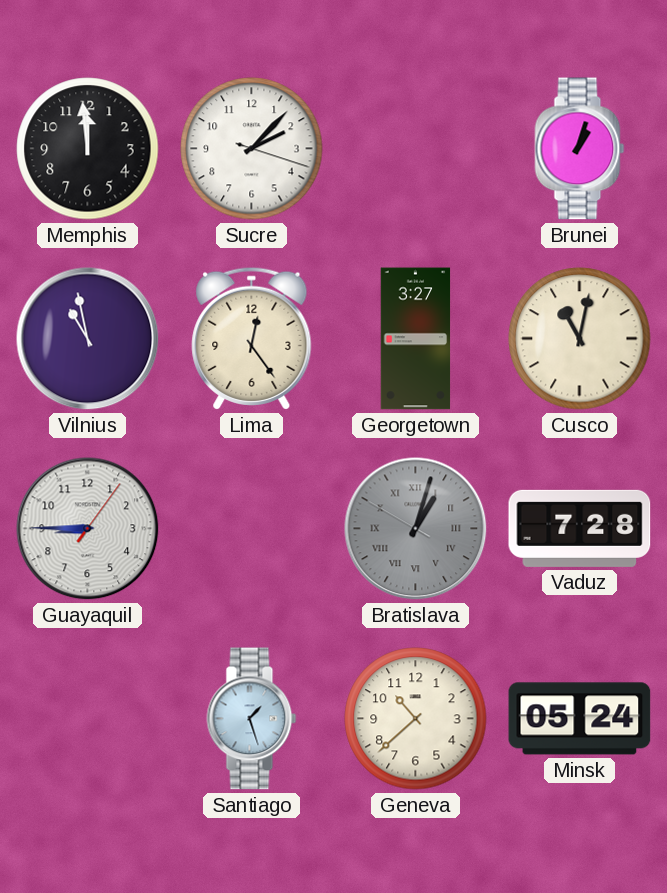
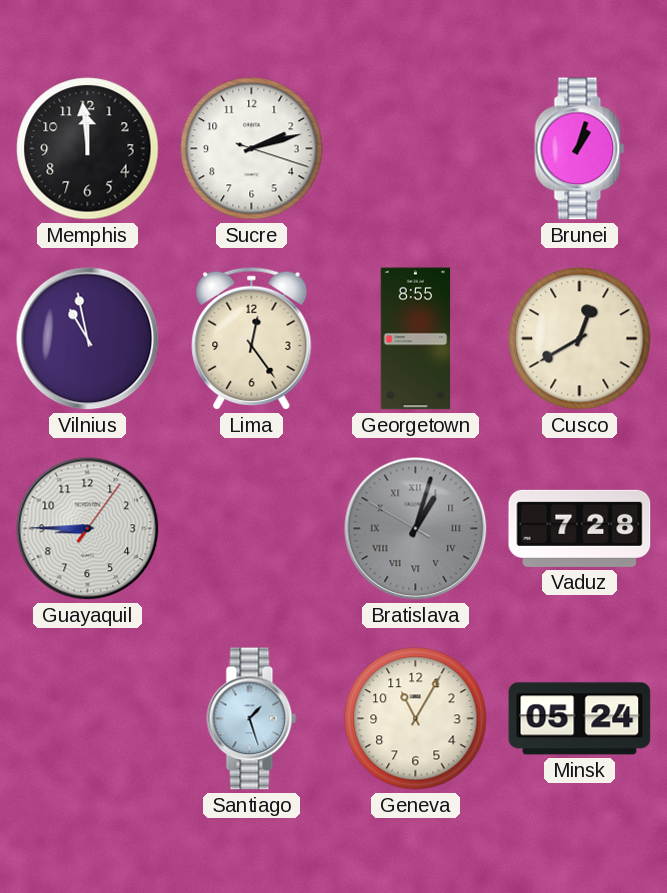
Sucre: 2:07 -> 2:12 (252, 149)
Georgetown: 3:27 -> 8:55 (416, 339)
Cusco: 11:02 -> 12:40 (580, 339)
Geneva: 10:38 -> 11:05 (416, 719)
